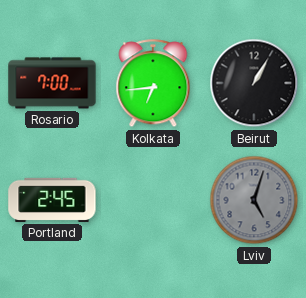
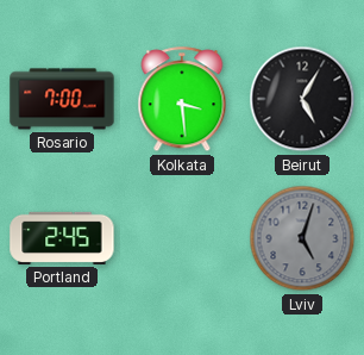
Kolkata: 6:44 -> 3:29 (182, 100)
Beirut: 1:05 -> 5:05 (302, 99)
